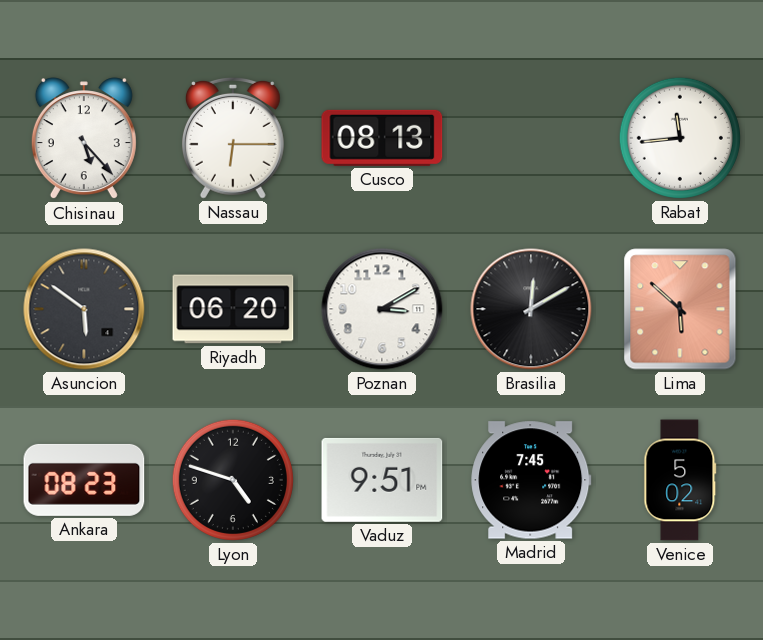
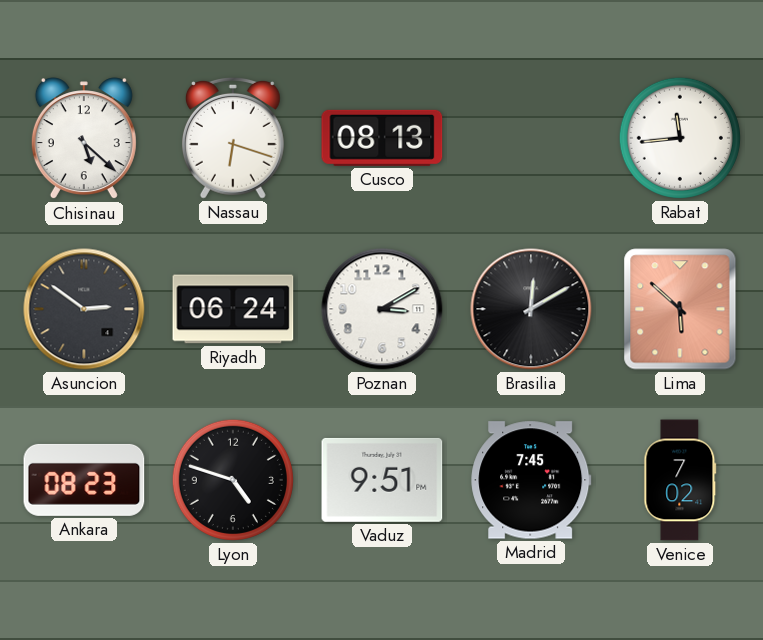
Chisinau: 5:23 -> 5:22 (84, 139)
Nassau: 6:15 -> 6:18 (233, 138)
Asuncion: 5:51 -> 2:51 (84, 309)
Riyadh: 06:20 -> 06:24 (233, 309)
Venice: 5:02 -> 7:02 (680, 480)
